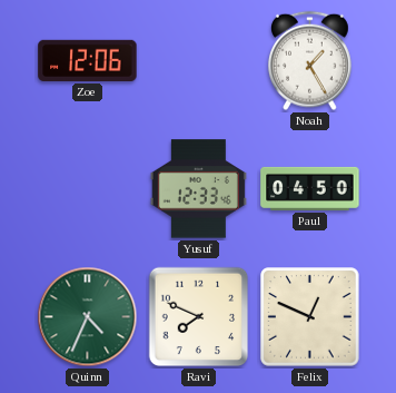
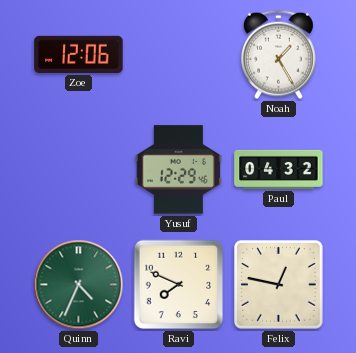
Yusuf: 12:33 -> 12:29 (178, 170)
Paul: 04:50 -> 04:32 (279, 169)
Felix: 12:49 -> 12:47 (279, 285)
